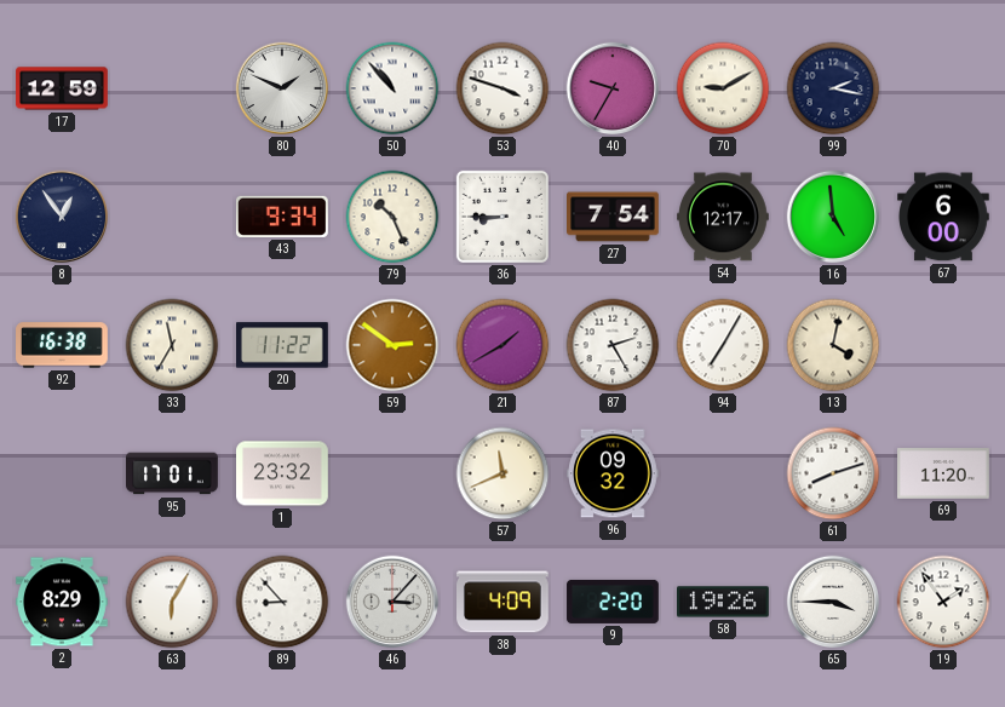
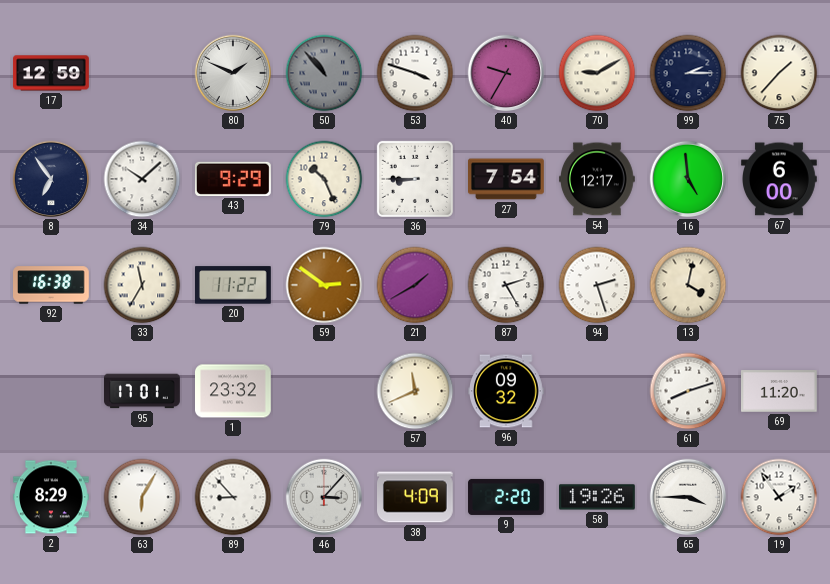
50 dial: white -> grey (324, 73)
99: 2:17 -> 2:15 (688, 73)
75: none -> 1:37 (779, 73)
8: 12:54 -> 6:54 (51, 179)
34: none -> 10:08 (142, 179)
43: 9:34 -> 9:29 (233, 179)
94: 7:05 -> 2:27 (597, 285)
